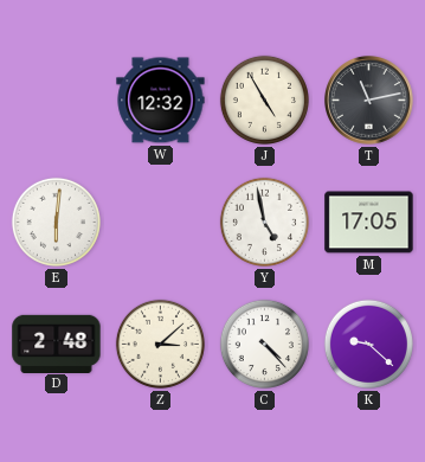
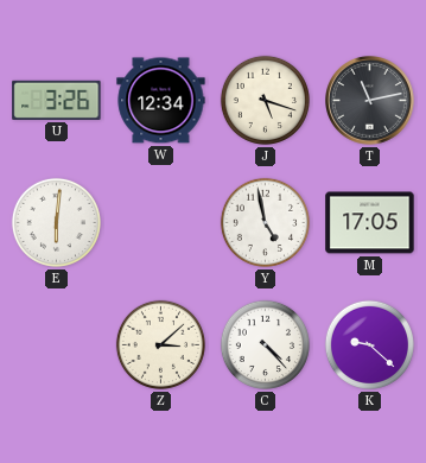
U: none -> 3:26 (57, 100)
W: 12:32 -> 12:34 (161, 101)
J: 4:55 -> 5:18 (265, 100)
D: 2:48 -> none (57, 344)
